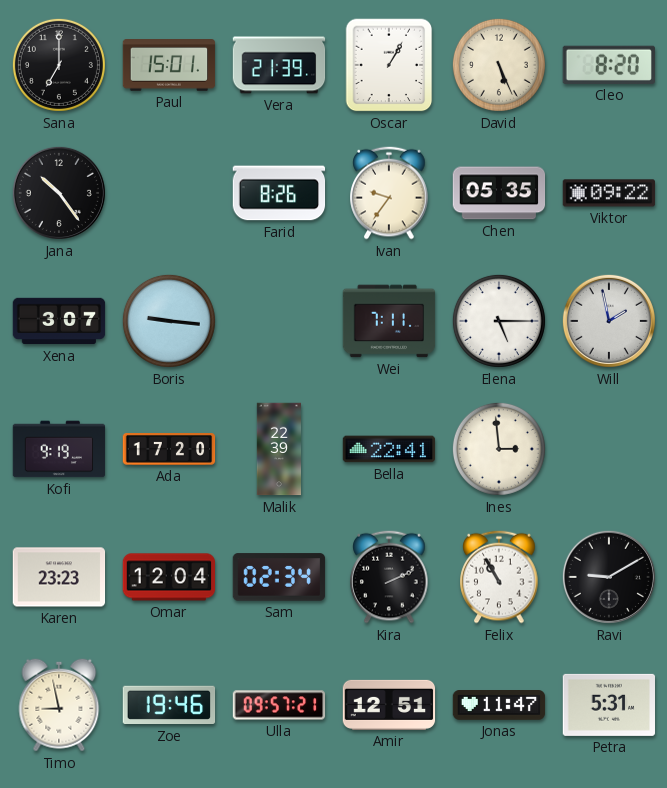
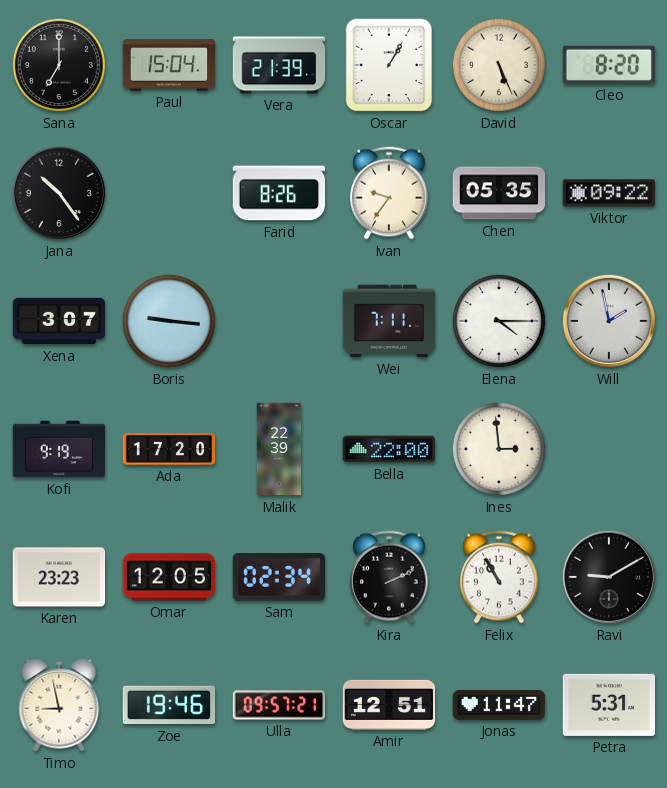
Paul: 15:01 -> 15:04 (169, 65)
Elena: 5:15 -> 4:15 (499, 321)
Bella: 22:41 -> 22:00 (389, 449)
Omar: 12:04 -> 12:05 (169, 577)
